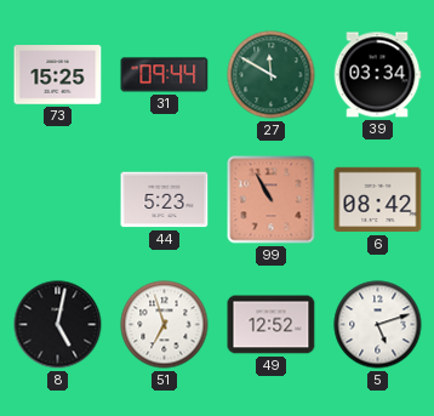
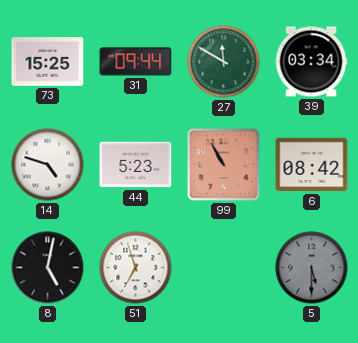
14: none -> 4:48 (48, 165)
49: 12:52 -> none (272, 325)
5: 5:12 -> 5:30 (312, 268)
5 dial: white -> grey (312, 268)
